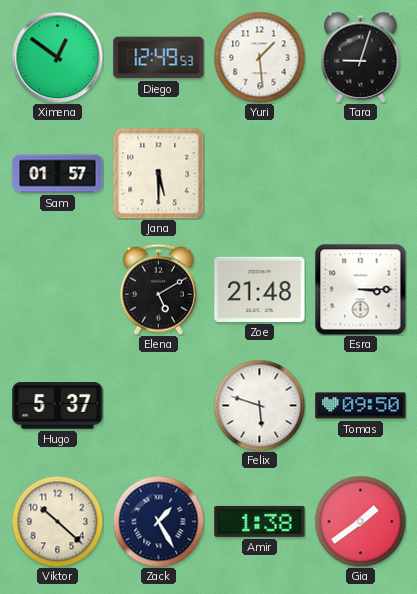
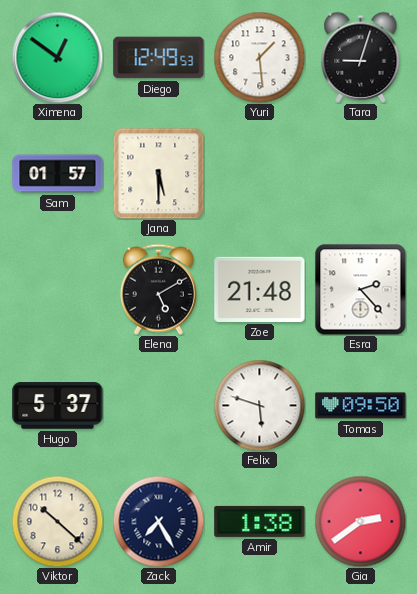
Esra: 3:15 -> 2:23 (360, 289)
Zack: 1:25 -> 7:25 (158, 521)
Gia: 1:39 -> 2:39 (360, 521)
